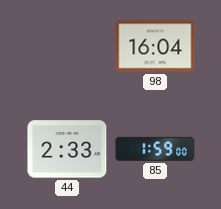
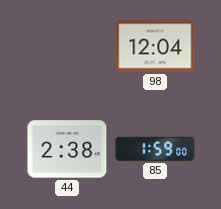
98: 16:04 -> 12:04 (155, 46)
44: 2:33 -> 2:38 (67, 149)
